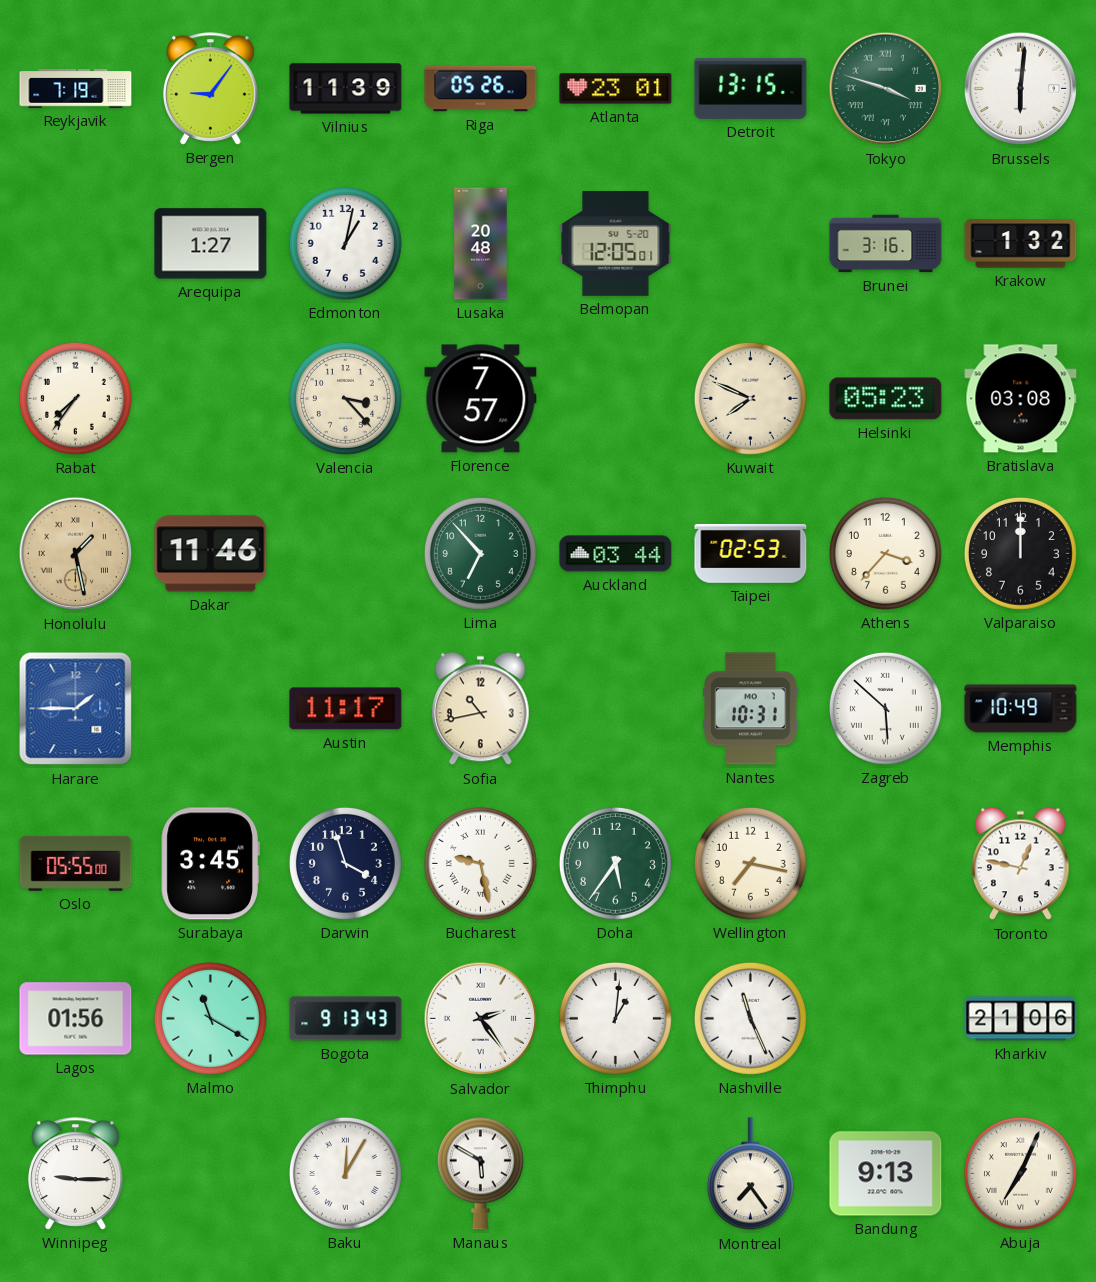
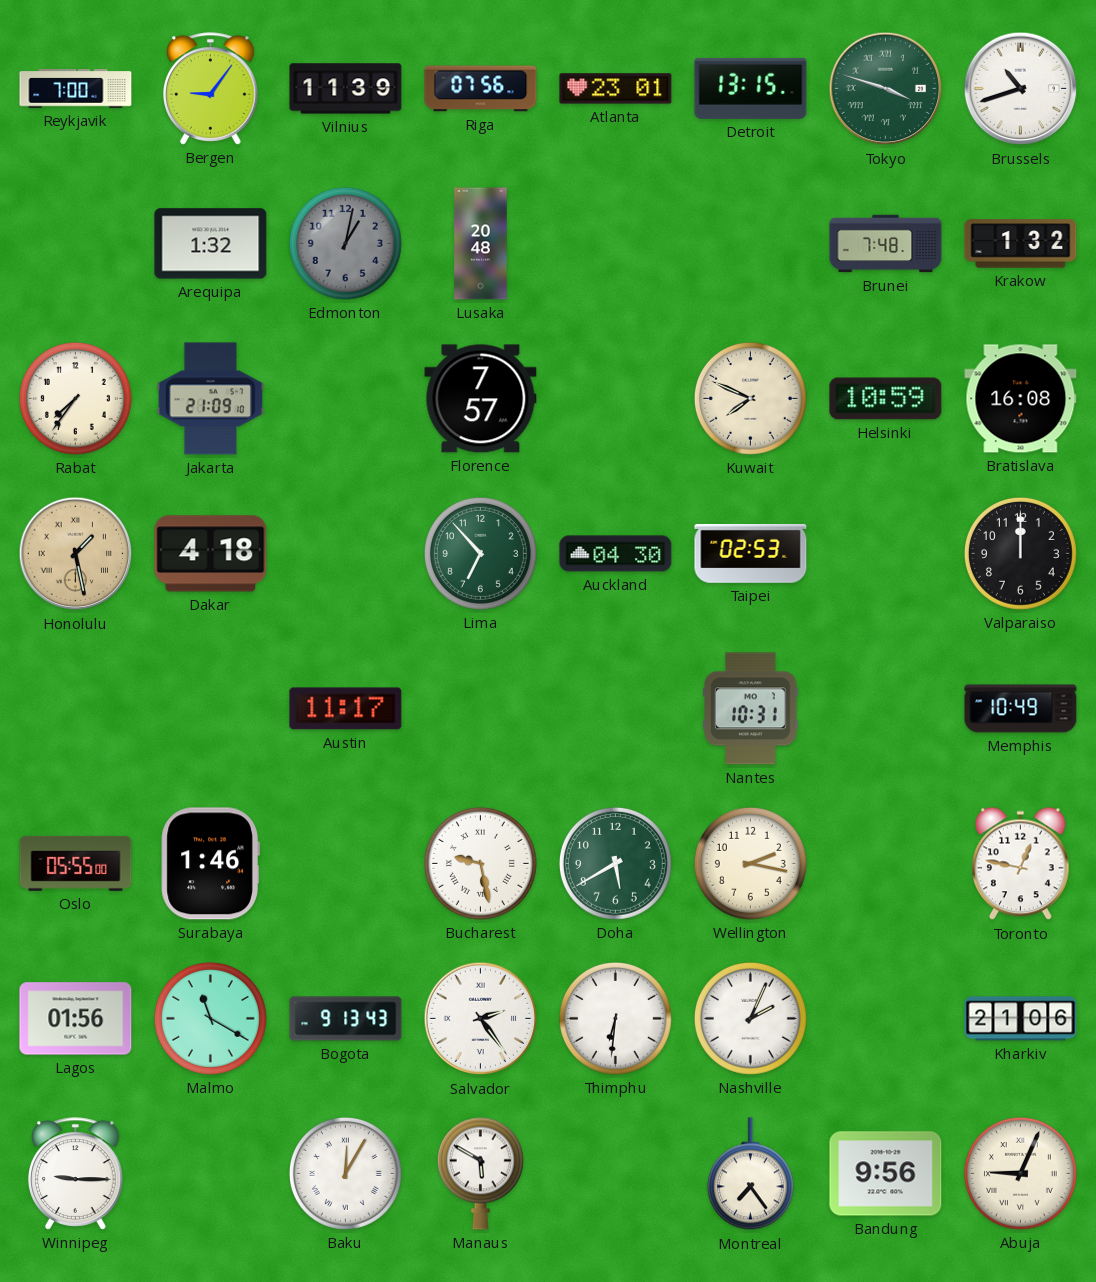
Reykjavik: 7:19 -> 7:00 (76, 89)
Riga: 05:26 -> 07:56 (481, 89)
Brussels: 6:01 -> 10:42 (1021, 89)
Arequipa: 1:27 -> 1:32 (211, 244)
Edmonton dial: white -> grey (345, 243)
Belmopan: 12:05 -> none (616, 244)
Brunei: 3:16 -> 7:48 (886, 244)
Jakarta: none -> 21:09 (210, 399)
Valencia: 3:23 -> none (345, 398)
Helsinki: 05:23 -> 10:59 (886, 399)
Bratislava: 03:08 -> 16:08 (1021, 399)
Dakar: 11:46 -> 4:18 (211, 554)
Auckland: 03:44 -> 04:30 (616, 554)
Athens: 3:37 -> none (885, 553)
Harare: 1:45 -> none (76, 709)
Sofia: 10:43 -> none (481, 709)
Zagreb: 5:52 -> none (885, 708)
Surabaya: 3:45 -> 1:46 (210, 864)
Darwin: 3:57 -> none (345, 863)
Doha: 5:36 -> 5:40 (615, 863)
Wellington: 7:17 -> 2:17 (750, 863)
Thimphu: 1:01 -> 6:31 (615, 1018)
Nashville: 11:26 -> 2:04 (750, 1018)
Bandung: 9:13 -> 9:56 (886, 1174)
Abuja: 7:04 -> 9:04 (1020, 1173)
